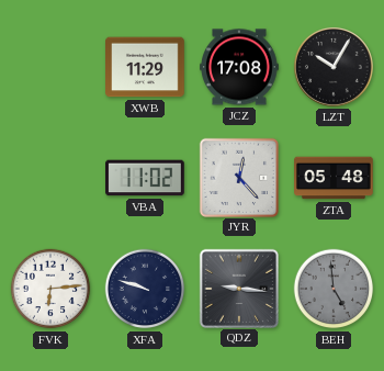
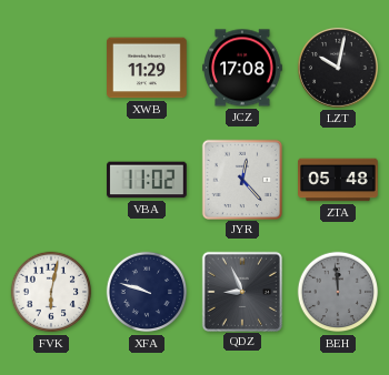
LZT: 10:05 -> 10:02 (338, 68)
FVK: 6:14 -> 6:02 (51, 292)
QDZ: 9:16 -> 8:56 (241, 291)
BEH: 4:59 -> 11:59 (338, 292)
